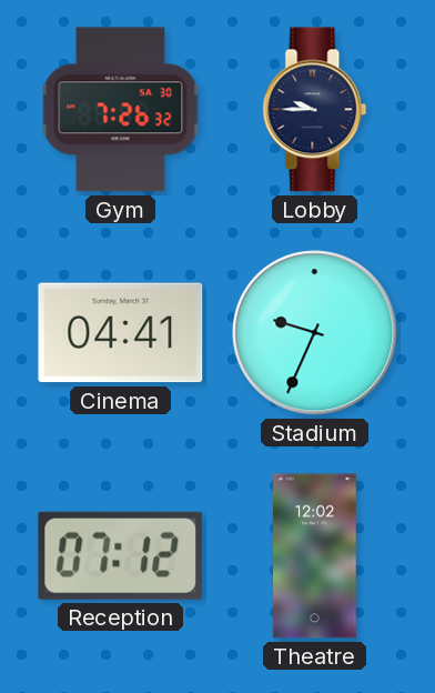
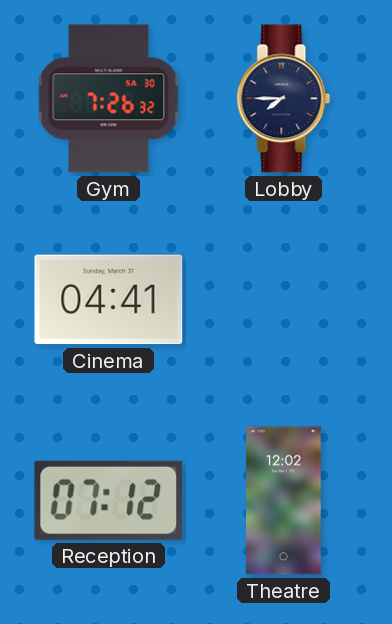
Lobby: 9:45 -> 7:45 (284, 99)
Stadium: 9:34 -> none (315, 333)
